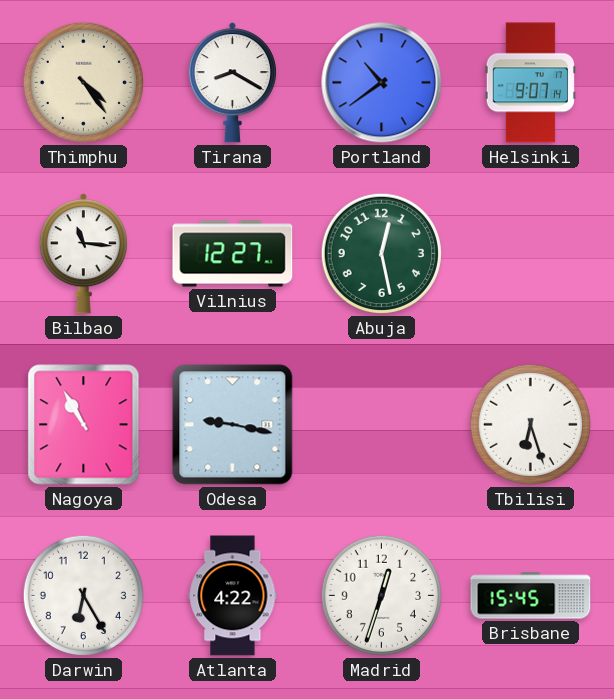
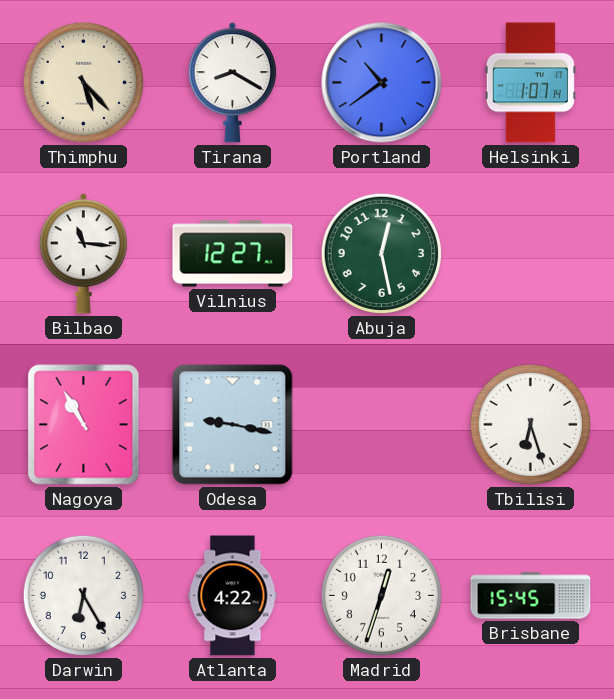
Thimphu: 4:24 -> 5:23 (83, 82)
Helsinki: 9:07 -> 1:07 (530, 83)
